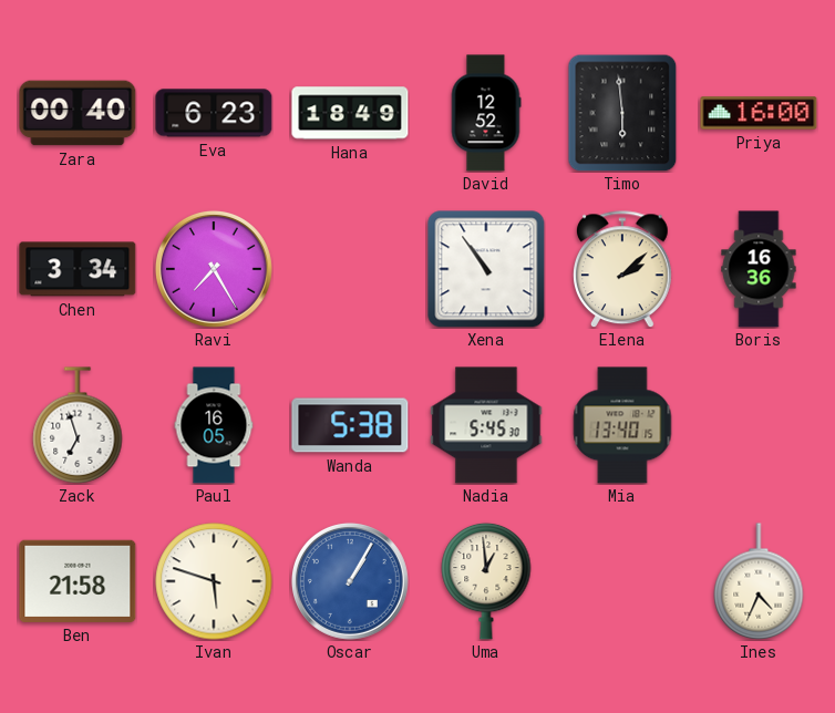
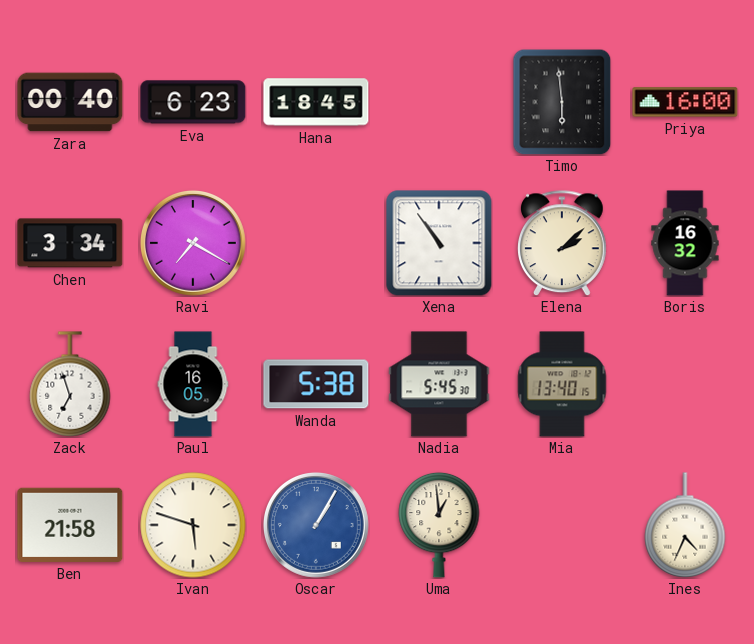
Hana: 18:49 -> 18:45 (316, 102)
David: 12:52 -> none (486, 113)
Ravi: 7:25 -> 7:20 (193, 243)
Boris: 16:36 -> 16:32 (685, 243)
